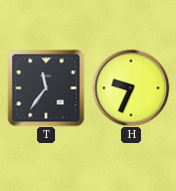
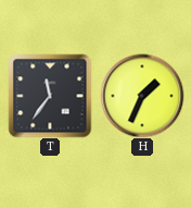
H: 9:34 -> 1:34 (142, 96)
